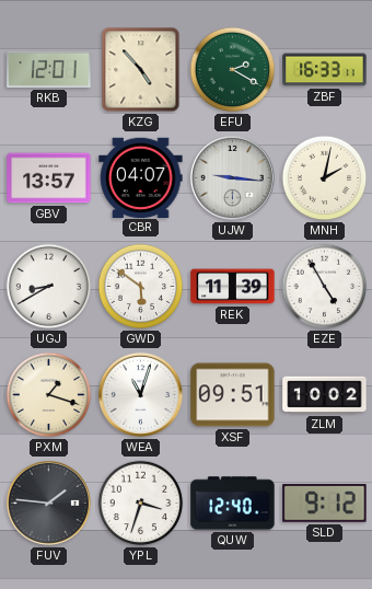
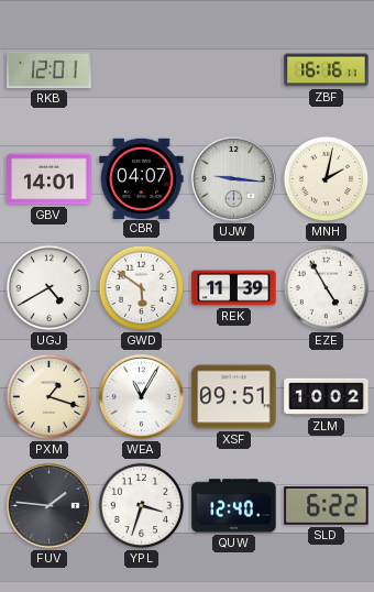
KZG: 4:53 -> none (141, 70)
EFU: 2:20 -> none (233, 70)
ZBF: 16:33 -> 16:16 (327, 70)
GBV: 13:57 -> 14:01 (50, 179)
UGJ: 8:40 -> 4:40 (50, 288)
WEA: 11:03 -> 11:05 (141, 396)
SLD: 9:12 -> 6:22 (327, 506)
